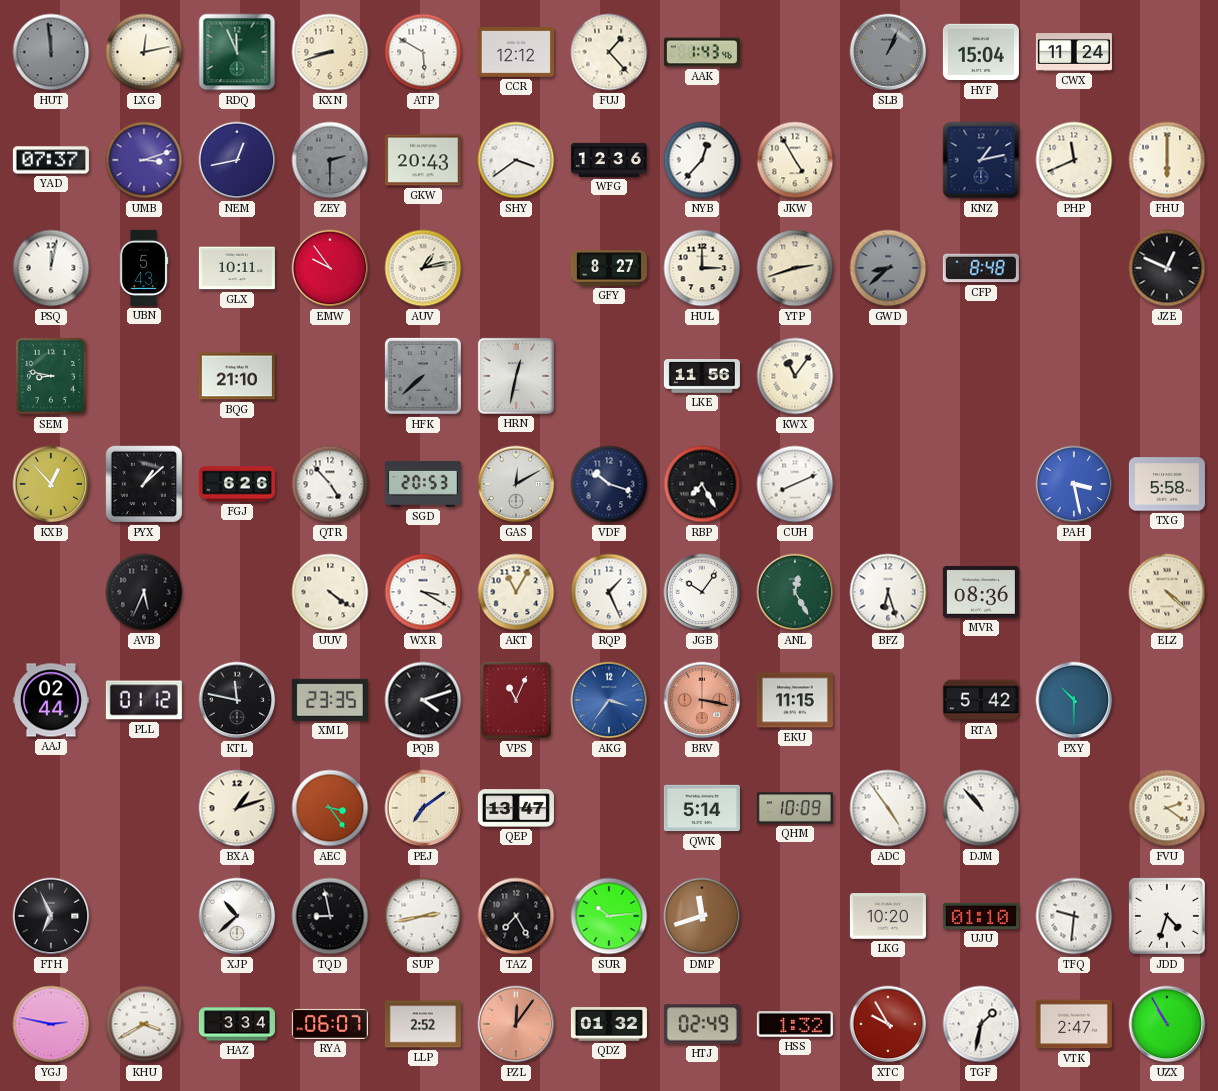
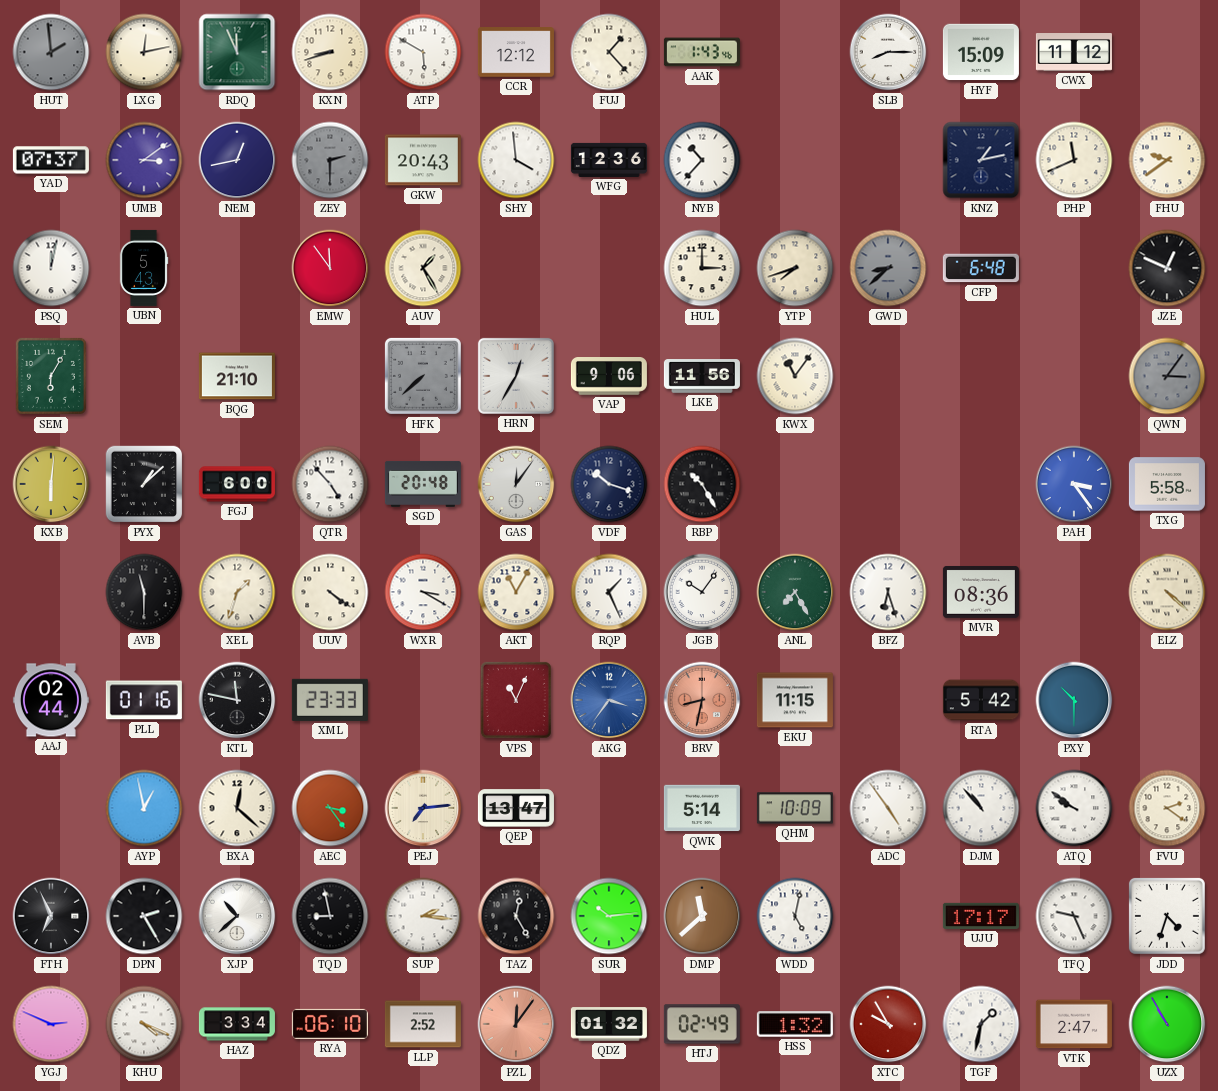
HUT: 11:59 -> 1:59 (51, 52)
SLB: 1:04 -> 8:15 (888, 52)
SLB dial: grey -> white (888, 52)
HYF: 15:04 -> 15:09 (981, 52)
CWX: 11:24 -> 11:12 (1074, 53)
UMB: 3:12 -> 3:09 (144, 160)
SHY: 3:39 -> 3:59 (516, 160)
NYB: 12:37 -> 10:37 (702, 160)
JKW: 4:55 -> none (795, 160)
FHU: 6:00 -> 9:39 (1167, 160)
GLX: 10:11 -> none (237, 268)
EMW: 9:54 -> 11:54 (330, 268)
AUV: 1:13 -> 1:25 (423, 268)
GFY: 8:27 -> none (609, 268)
YTP: 2:42 -> 7:42 (795, 268)
CFP: 8:48 -> 6:48 (981, 268)
SEM: 8:47 -> 6:05 (51, 376)
HRN: 12:32 -> 12:35 (516, 376)
VAP: none -> 9:06 (609, 377)
QWN: none -> 3:06 (1167, 376)
KXB: 12:53 -> 6:01 (51, 484)
FGJ: 6:26 -> 6:00 (237, 484)
SGD: 20:53 -> 20:48 (423, 484)
GAS: 12:10 -> 12:06 (516, 484)
RBP: 7:25 -> 10:25 (702, 484)
CUH: 8:11 -> none (795, 484)
PAH: 3:28 -> 3:24 (1074, 484)
AVB: 5:34 -> 11:30 (144, 592)
XEL: none -> 1:33 (237, 592)
ANL: 12:25 -> 7:25 (795, 592)
PLL: 01:12 -> 01:16 (144, 700)
XML: 23:35 -> 23:33 (330, 700)
PQB: 4:12 -> none (423, 700)
BRV: 3:17 -> 8:32 (702, 700)
AYP: none -> 12:58 (144, 808)
BXA: 1:12 -> 12:22 (237, 808)
PEJ: 7:09 -> 7:14 (423, 808)
ATQ: none -> 9:51 (1074, 808)
DPN: none -> 2:25 (144, 916)
SUP: 2:43 -> 2:16 (423, 916)
TAZ: 7:25 -> 12:25 (516, 916)
DMP: 11:42 -> 11:38 (702, 916)
WDD: none -> 5:02 (795, 916)
LKG: 10:20 -> none (888, 916)
UJU: 01:10 -> 17:17 (981, 916)
TFQ: 9:31 -> 9:26 (1074, 916)
YGJ: 2:47 -> 2:49 (51, 1024)
KHU: 3:40 -> 4:19 (144, 1024)
RYA: 06:07 -> 06:10 (330, 1024)
